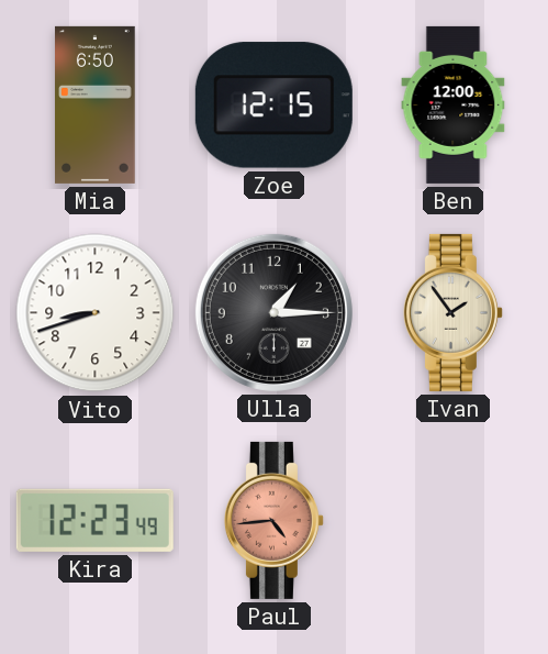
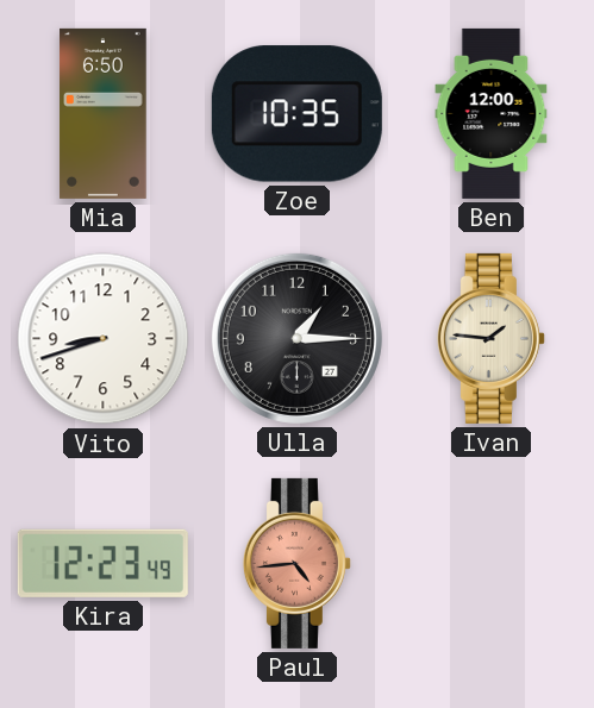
Zoe: 12:15 -> 10:35 (296, 114)
Ivan: 1:54 -> 1:46 (490, 338)
